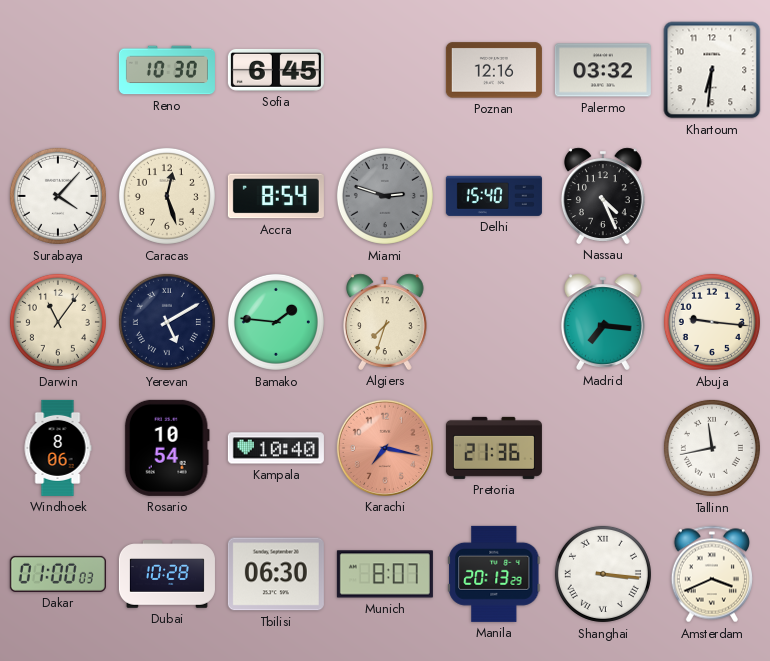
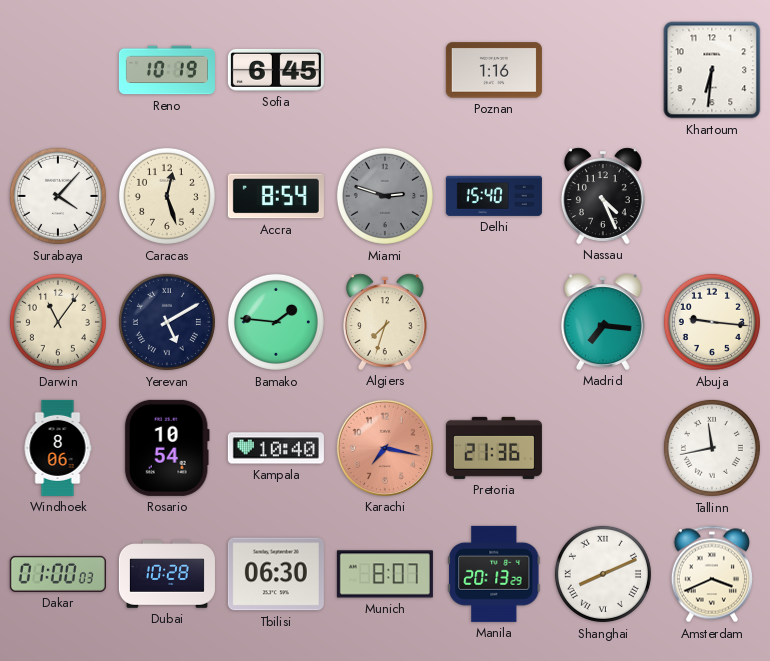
Reno: 10:30 -> 10:19 (167, 70)
Poznan: 12:16 -> 1:16 (494, 70)
Palermo: 03:32 -> none (603, 70)
Shanghai: 3:16 -> 8:11 (603, 574)
